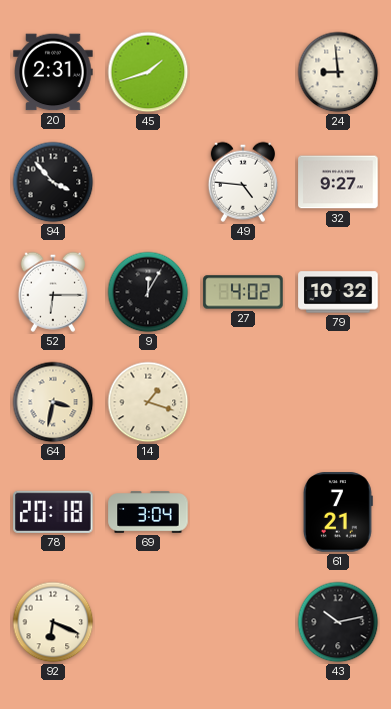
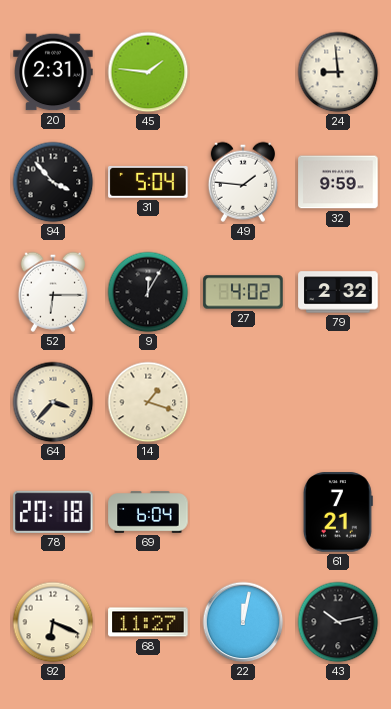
45: 1:42 -> 1:46 (148, 72)
31: none -> 5:04 (148, 182)
49: 4:46 -> 1:46 (242, 182)
32: 9:27 -> 9:59 (338, 182)
79: 10:32 -> 2:32 (338, 292)
64: 3:32 -> 3:37 (53, 402)
69: 3:04 -> 6:04 (148, 512)
68: none -> 11:27 (148, 622)
22: none -> 12:02 (243, 622)
